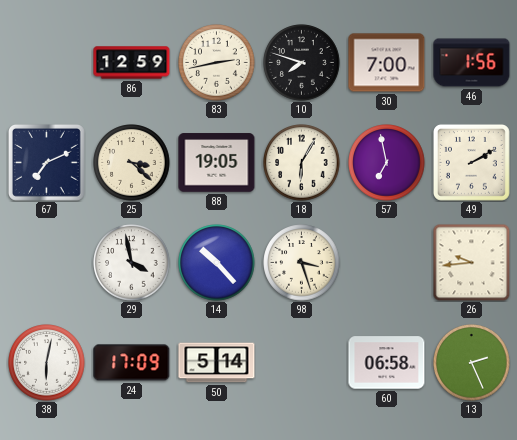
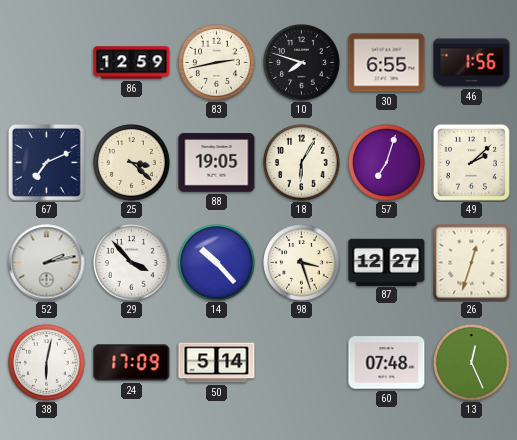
30: 7:00 -> 6:55 (387, 63)
57: 6:58 -> 7:03 (387, 163)
49: 2:10 -> 2:08 (471, 162)
52: none -> 2:13 (47, 263)
29: 3:58 -> 3:53 (132, 263)
87: none -> 12:27 (387, 262)
26: 9:44 -> 12:33 (471, 262)
60: 06:58 -> 07:48 (387, 363)
13: 2:26 -> 12:26 (472, 363)
